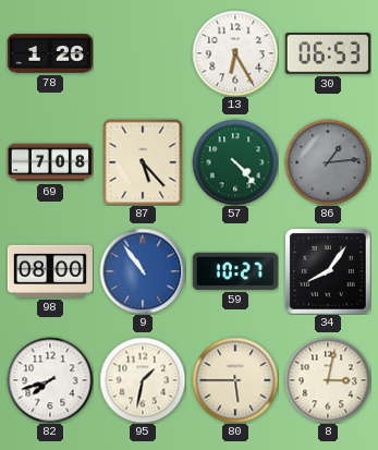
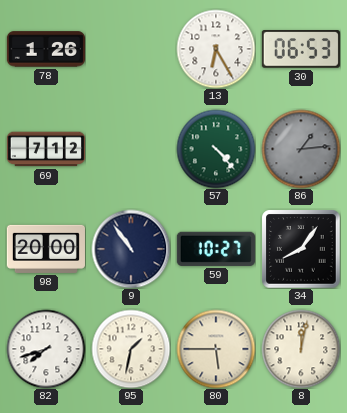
69: 7:08 -> 7:12 (46, 149)
87: 5:23 -> none (143, 162)
98: 08:00 -> 20:00 (46, 249)
9 dial: blue -> navy (131, 249)
8: 3:02 -> 12:02 (301, 349)
